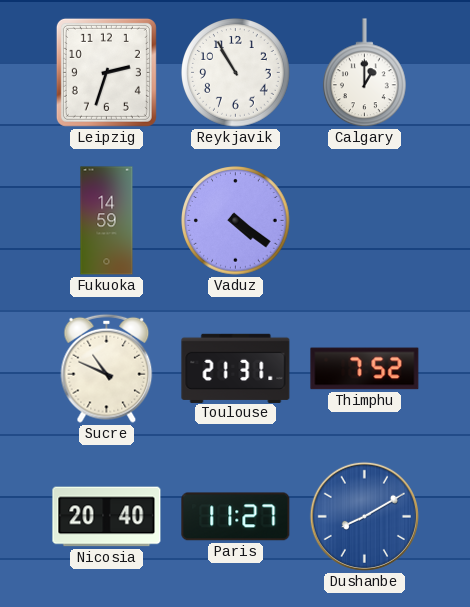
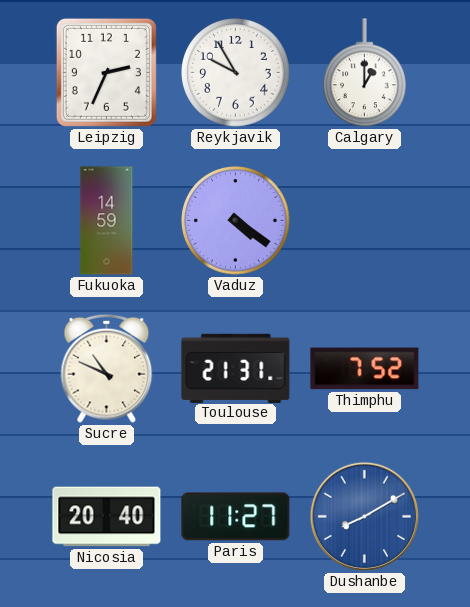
Leipzig: 2:33 -> 2:34 (106, 72)
Reykjavik: 10:55 -> 9:55 (236, 73)
